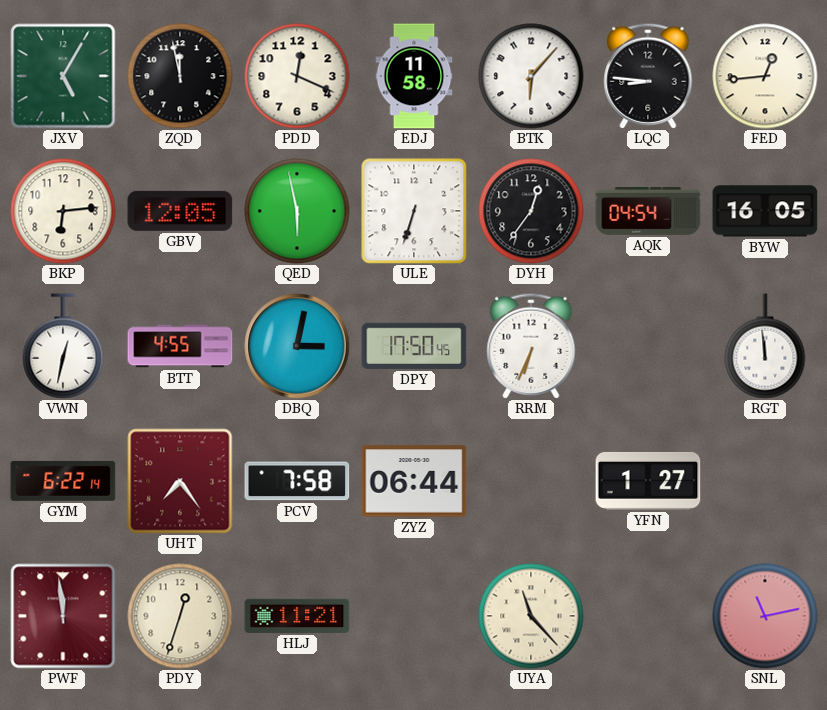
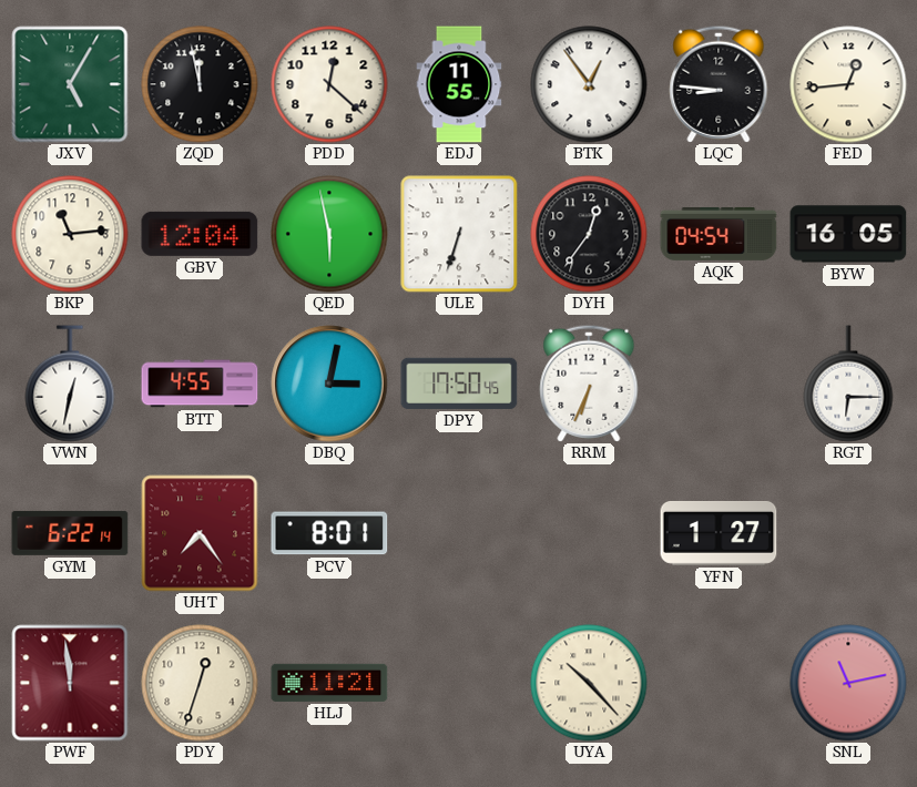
PDD: 12:19 -> 12:22 (329, 84)
EDJ: 11:58 -> 11:55 (459, 84)
BTK: 6:07 -> 12:54 (589, 84)
BKP: 6:14 -> 11:14 (70, 234)
GBV: 12:05 -> 12:04 (200, 234)
RGT: 11:59 -> 6:15 (848, 384)
PCV: 7:58 -> 8:01 (329, 533)
ZYZ: 06:44 -> none (414, 481)
UYA: 11:23 -> 10:23 (589, 683)
